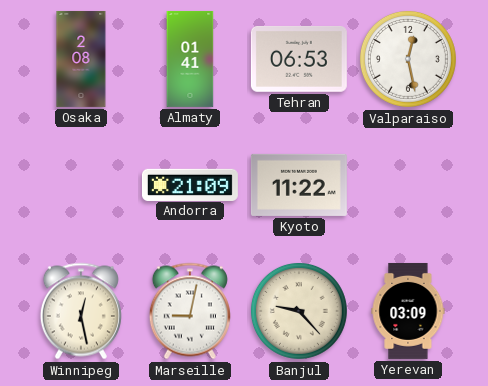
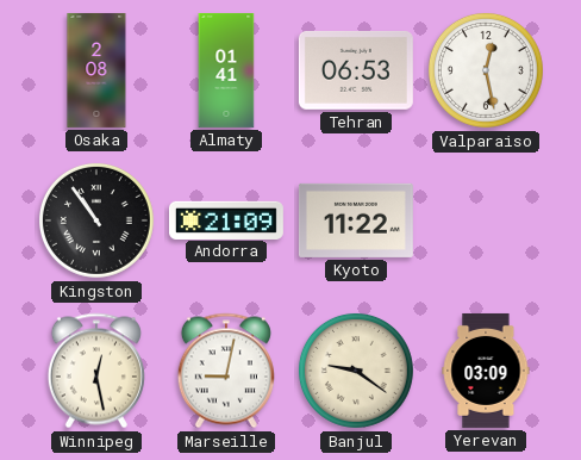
Kingston: none -> 10:54 (96, 220)
Banjul: 9:23 -> 9:21 (356, 371)
